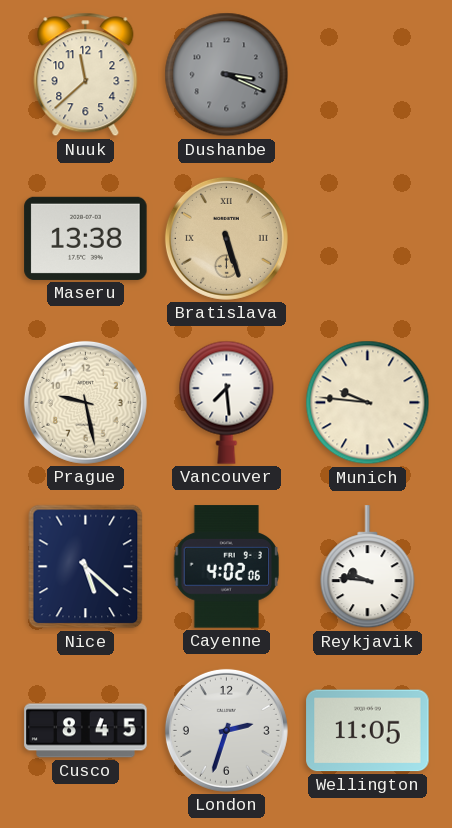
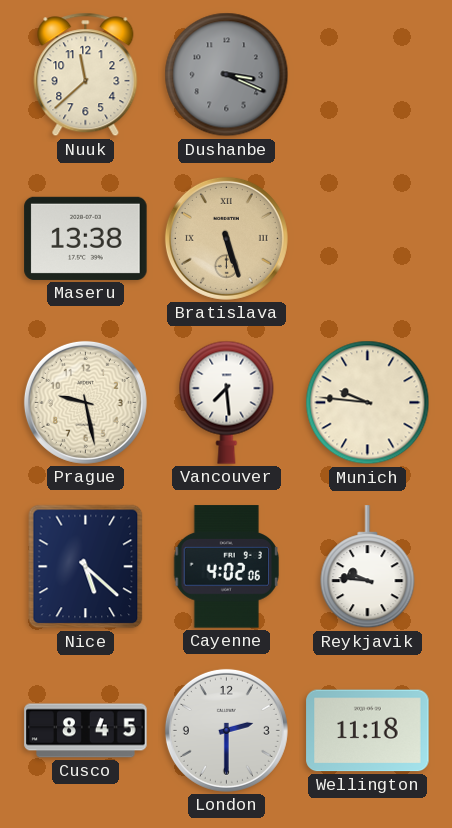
London: 2:33 -> 2:30 (226, 730)
Wellington: 11:05 -> 11:18 (368, 731)
